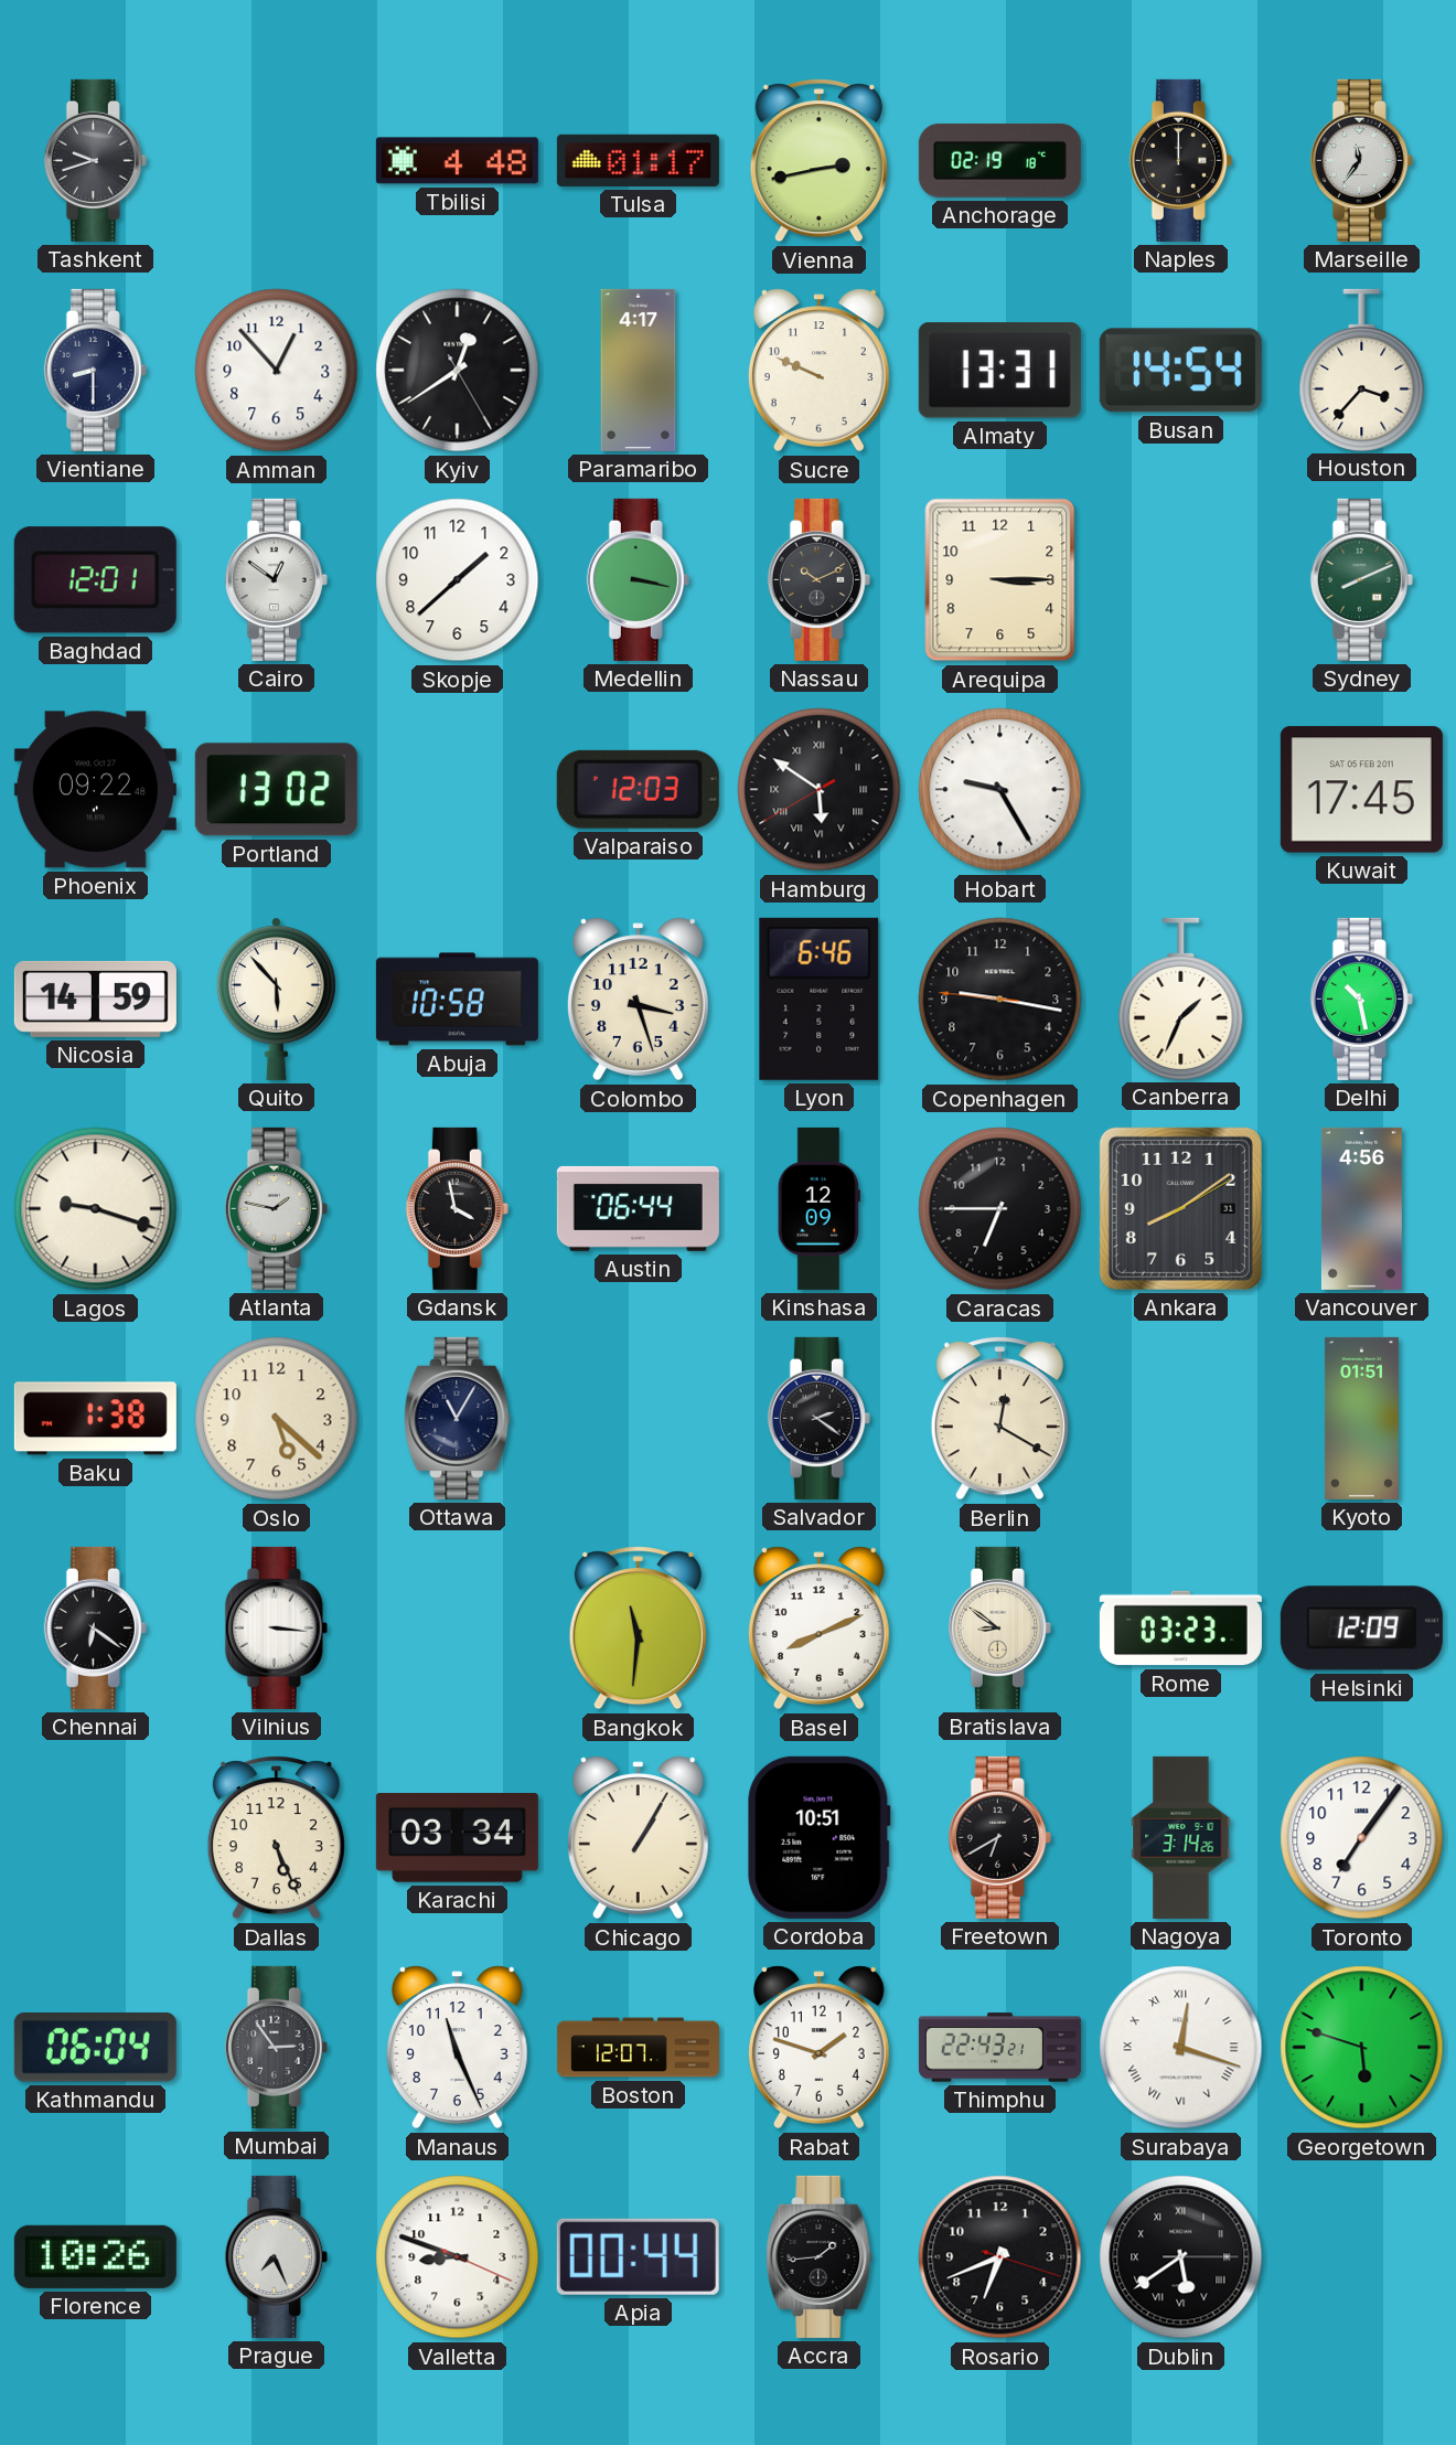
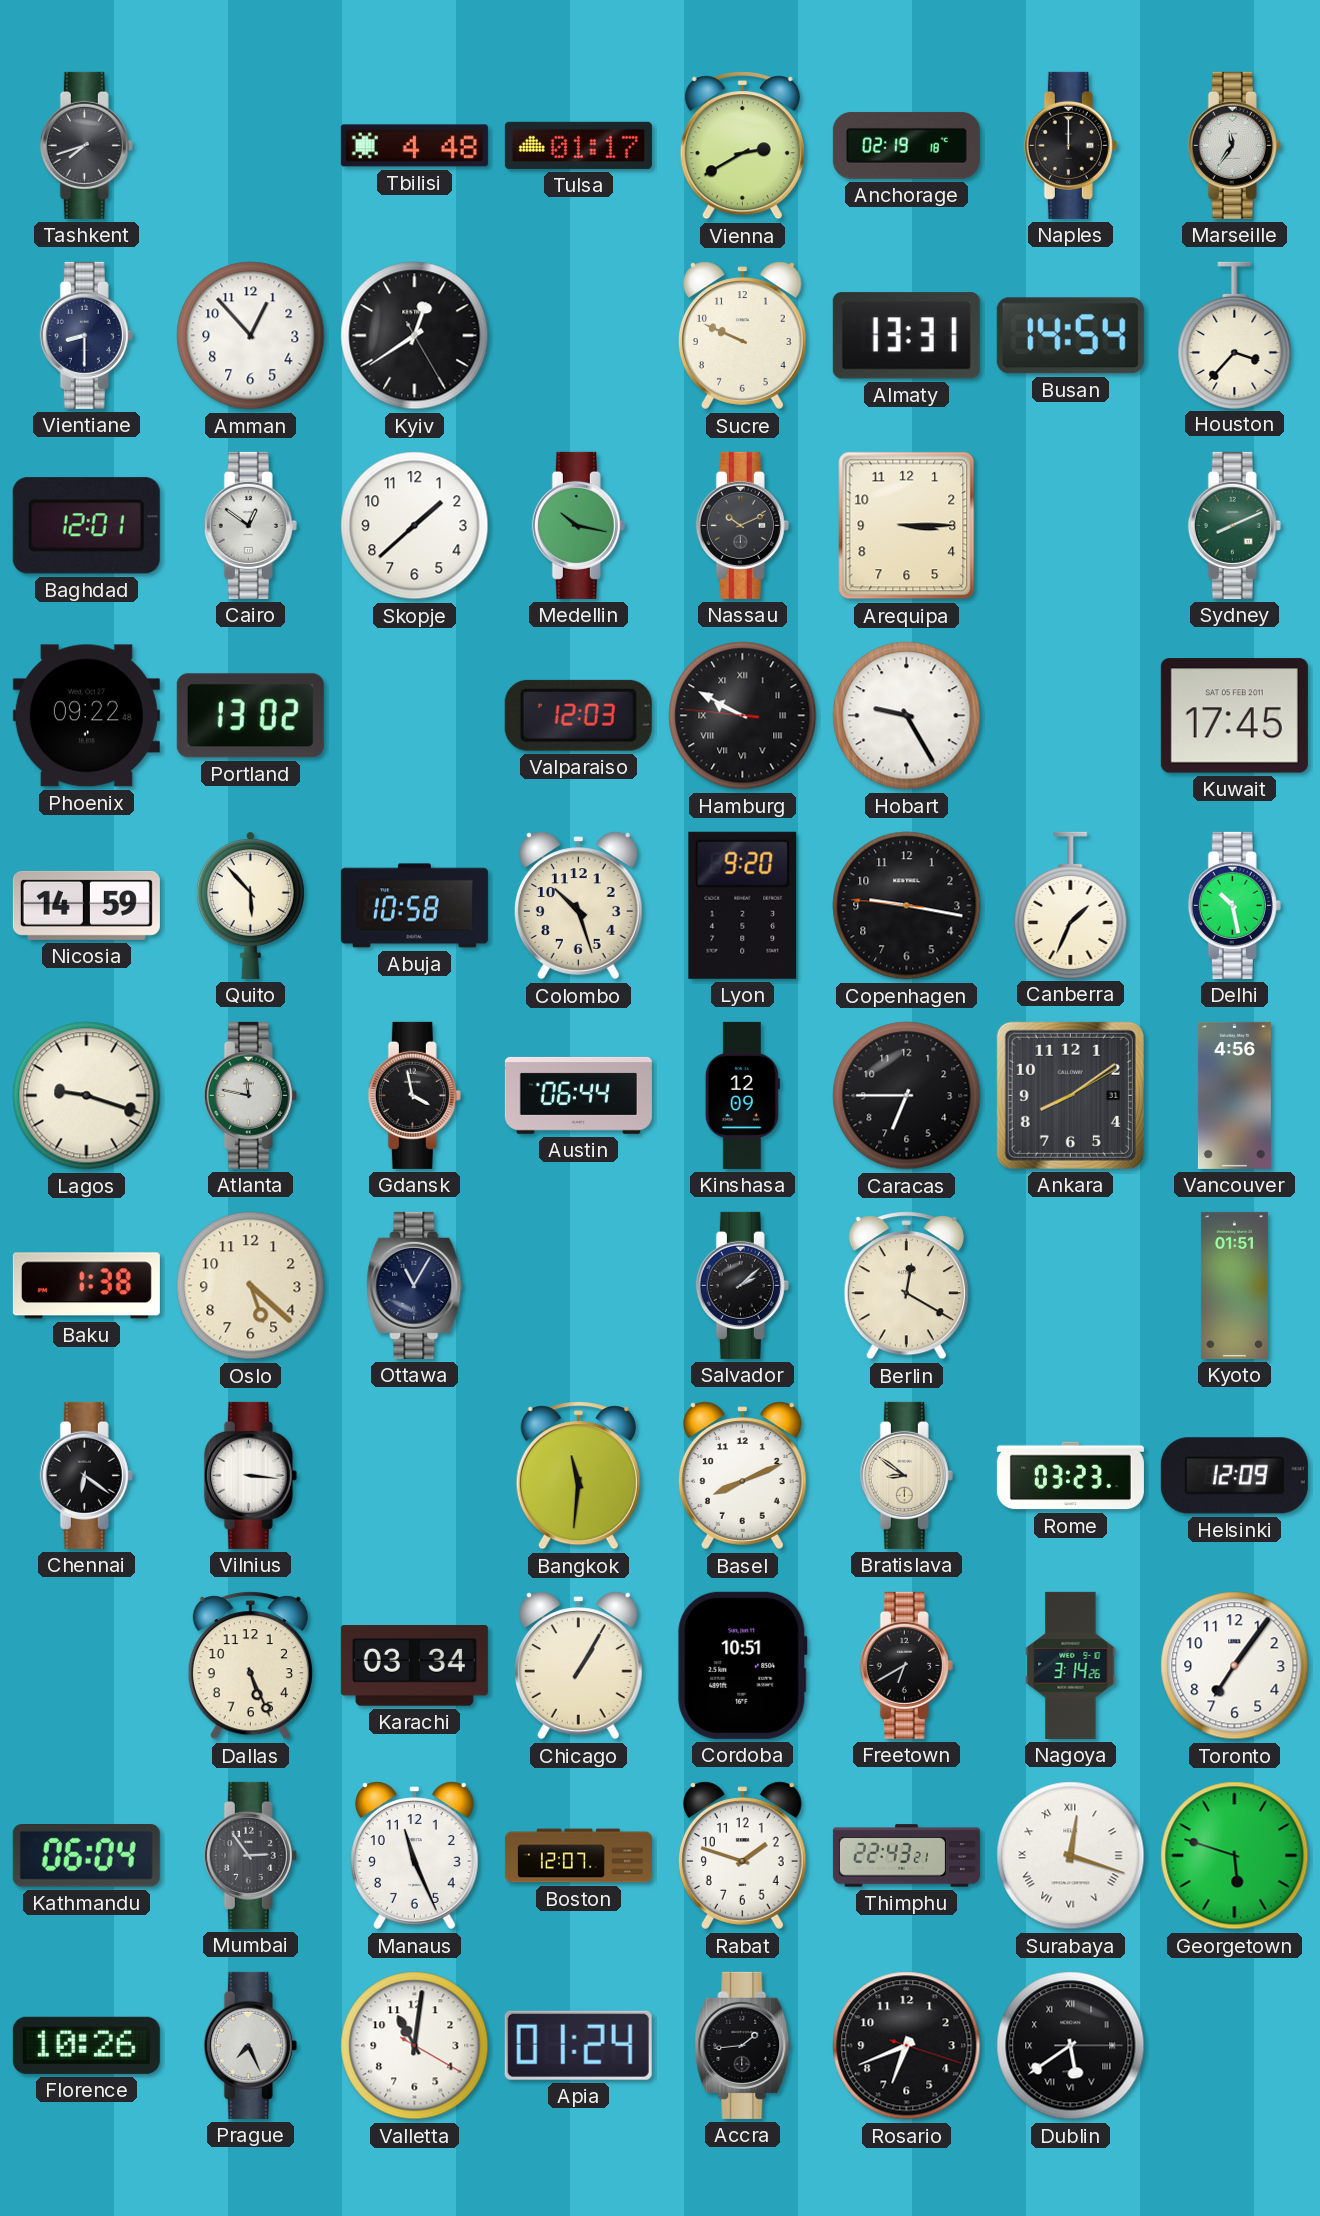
Tashkent: 9:42 -> 7:42 (86, 145)
Vienna: 2:43 -> 2:40 (742, 146)
Paramaribo: 4:17 -> none (639, 370)
Medellin: 3:17 -> 10:17 (578, 525)
Hamburg: 5:50 -> 9:49 (743, 716)
Colombo: 3:27 -> 10:27 (578, 906)
Lyon: 6:46 -> 9:20 (743, 905)
Atlanta: 1:47 -> 11:47 (250, 1095)
Salvador: 2:21 -> 2:08 (742, 1285)
Valletta: 8:48 -> 11:01 (415, 2046)
Apia: 00:44 -> 01:24 (578, 2045)
